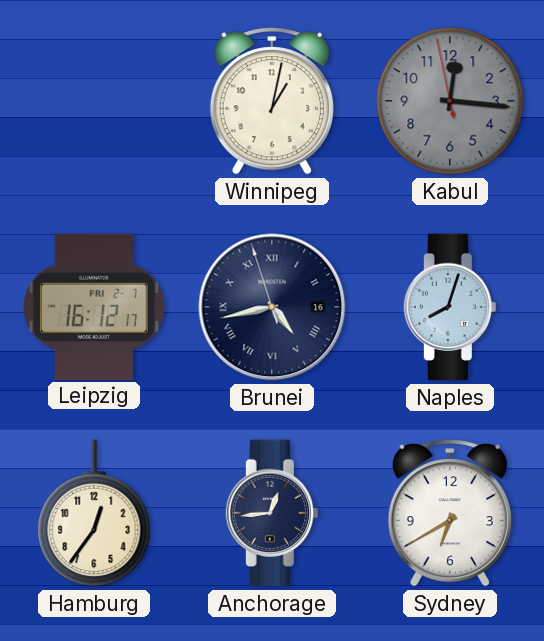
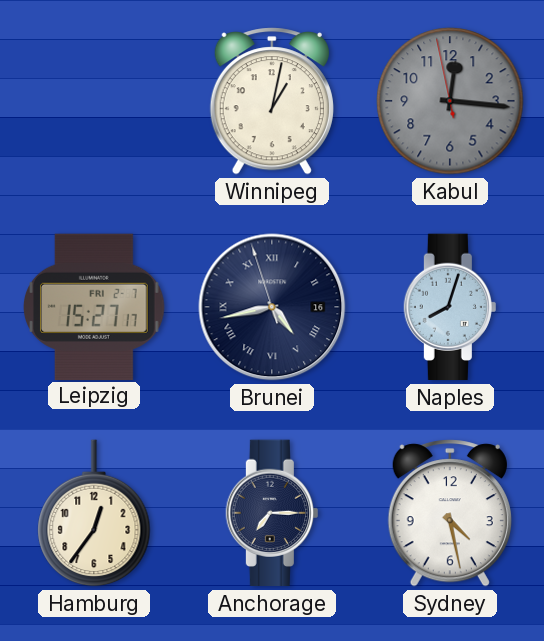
Leipzig: 16:12 -> 15:27 (95, 306)
Anchorage: 12:44 -> 7:15 (272, 513)
Sydney: 6:40 -> 4:28 (450, 513)
